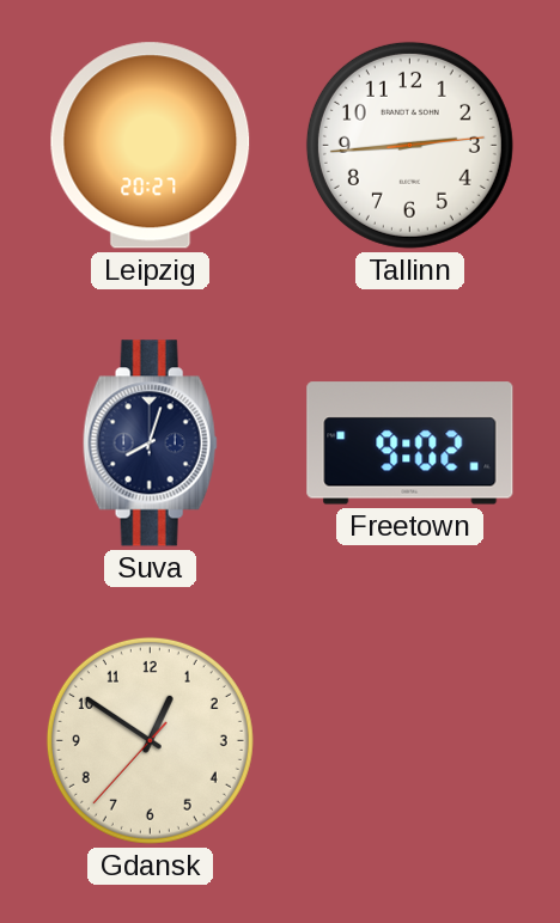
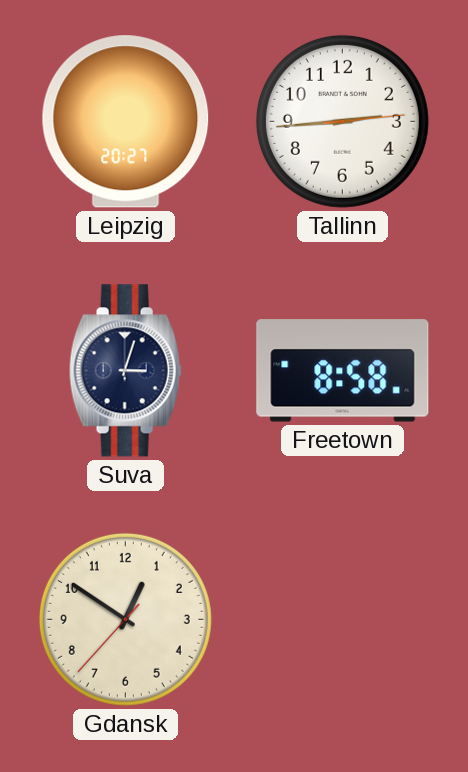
Suva: 8:03 -> 3:03 (125, 371)
Freetown: 9:02 -> 8:58 (343, 371)
